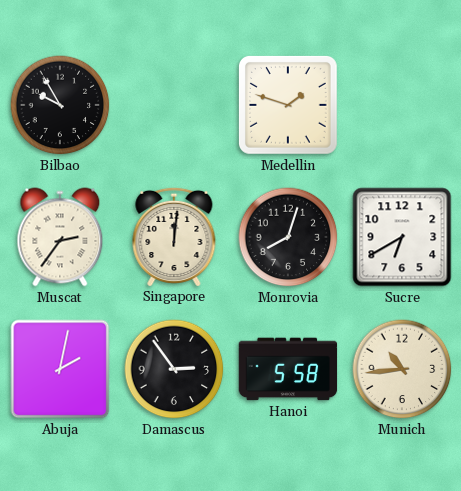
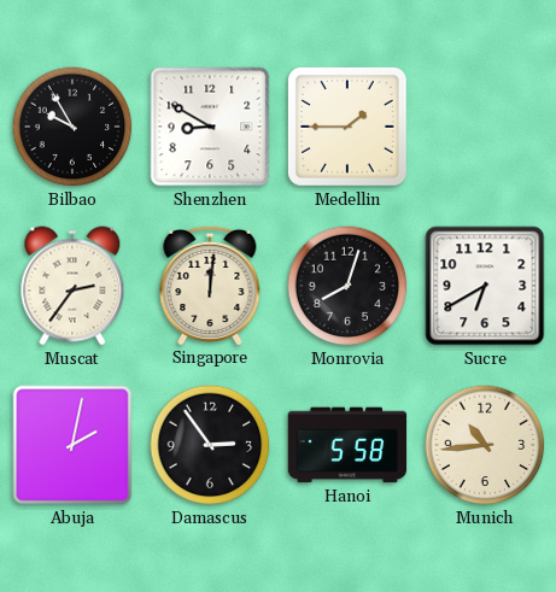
Shenzhen: none -> 8:50 (210, 127)
Medellin: 1:48 -> 1:45 (349, 128)
